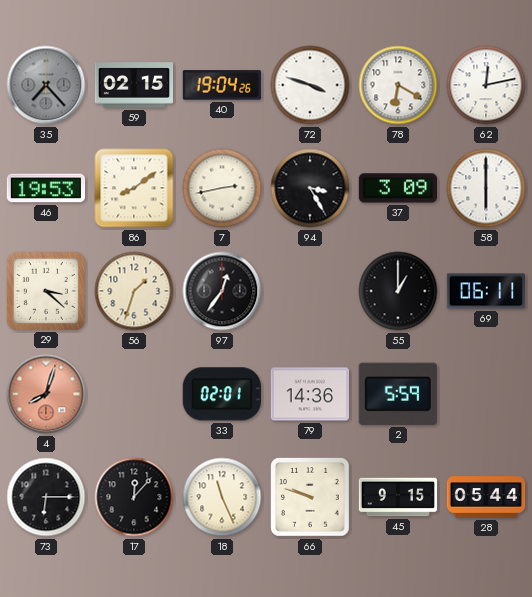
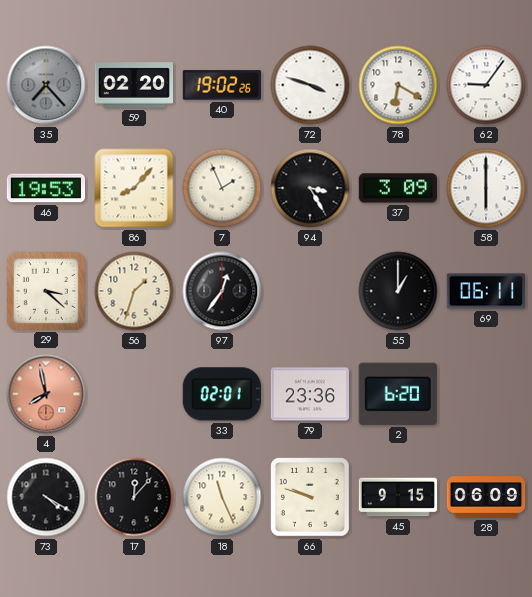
59: 02:15 -> 02:20 (133, 85)
40: 19:04 -> 19:02 (222, 85)
62: 12:13 -> 9:06 (486, 85)
86: 8:09 -> 8:07 (134, 188)
7: 2:43 -> 1:56 (222, 188)
4: 8:03 -> 7:58 (46, 394)
79: 14:36 -> 23:36 (309, 394)
2: 5:59 -> 6:20 (398, 394)
73: 6:15 -> 4:20 (46, 497)
28: 05:44 -> 06:09 (486, 497)
